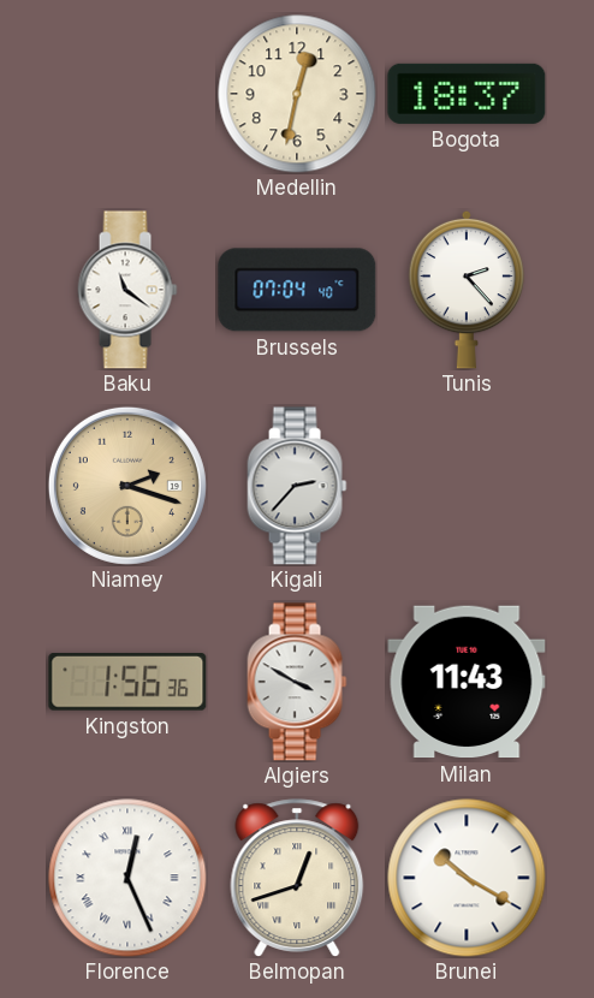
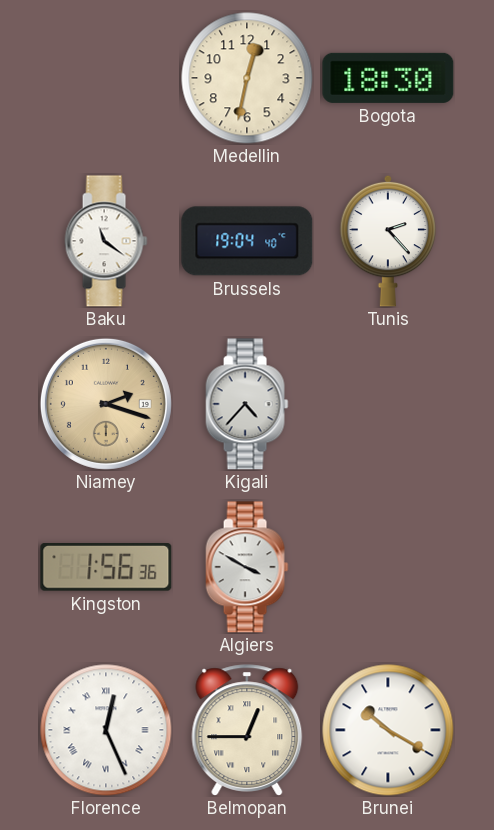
Bogota: 18:37 -> 18:30 (388, 78)
Brussels: 07:04 -> 19:04 (247, 241)
Kigali: 2:37 -> 4:37 (247, 404)
Milan: 11:43 -> none (467, 682)
Belmopan: 12:42 -> 12:45 (247, 730)
